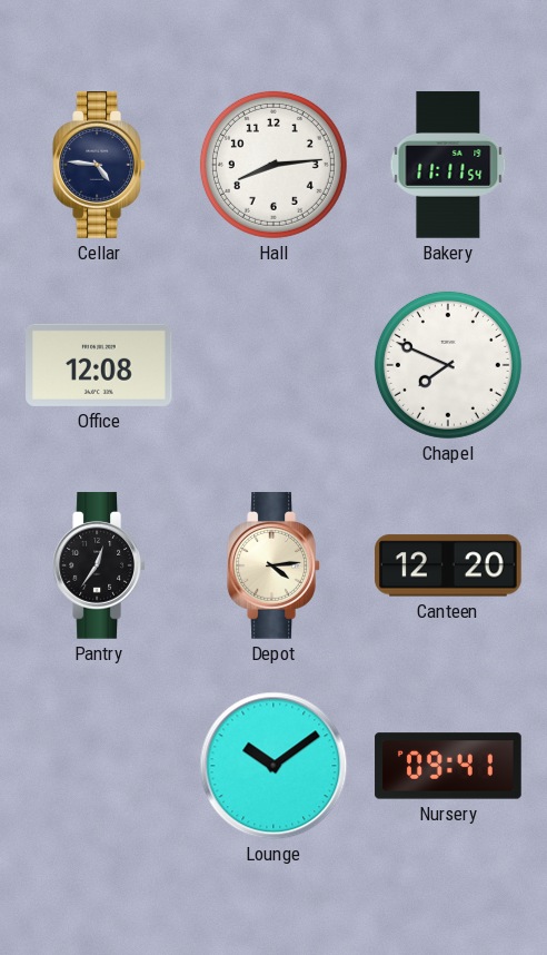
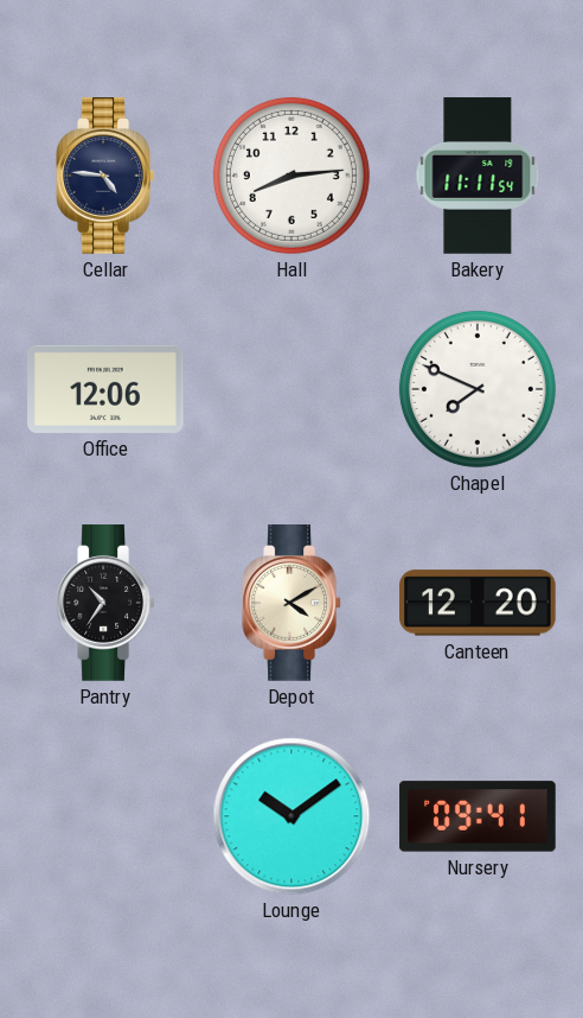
Office: 12:08 -> 12:06 (107, 389)
Pantry: 12:36 -> 10:36 (105, 603)
Depot: 4:14 -> 4:10 (291, 603)
